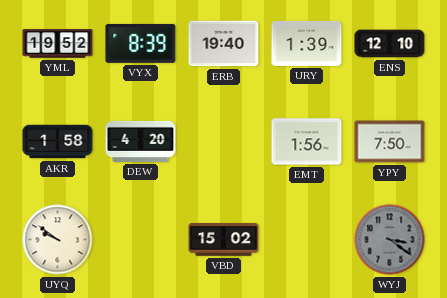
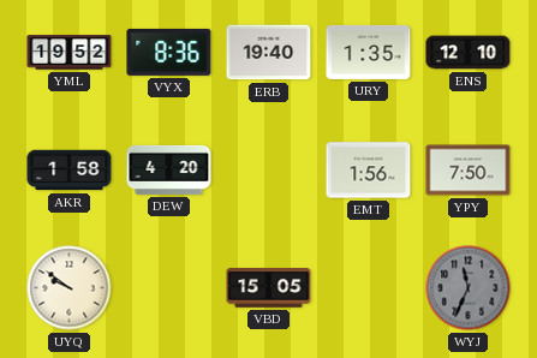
VYX: 8:39 -> 8:36 (169, 52)
URY: 1:39 -> 1:35 (369, 52)
VBD: 15:02 -> 15:05 (269, 288)
WYJ: 3:21 -> 11:34 (469, 288)
